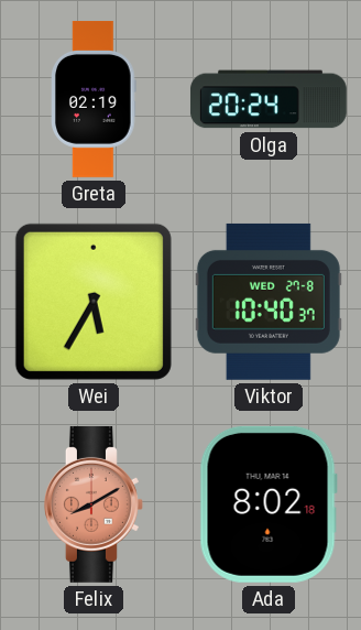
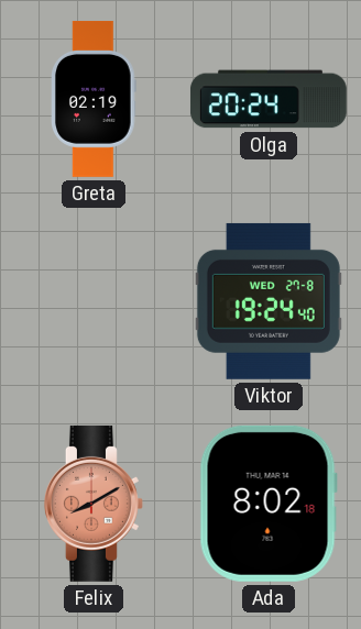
Wei: 5:35 -> none (94, 302)
Viktor: 10:40 -> 19:24 (269, 301)
